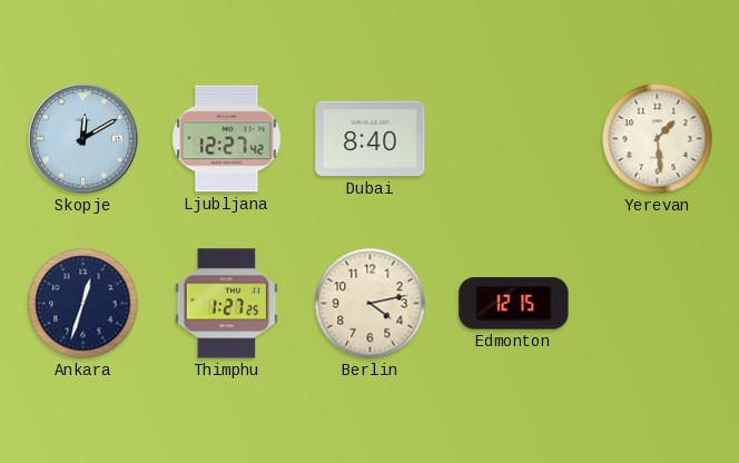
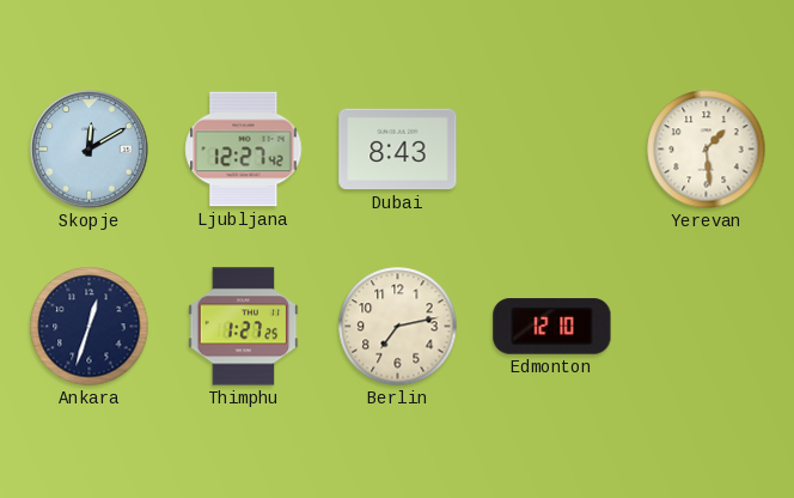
Dubai: 8:40 -> 8:43 (398, 150)
Berlin: 4:13 -> 7:13 (398, 327)
Edmonton: 12:15 -> 12:10 (552, 327)
